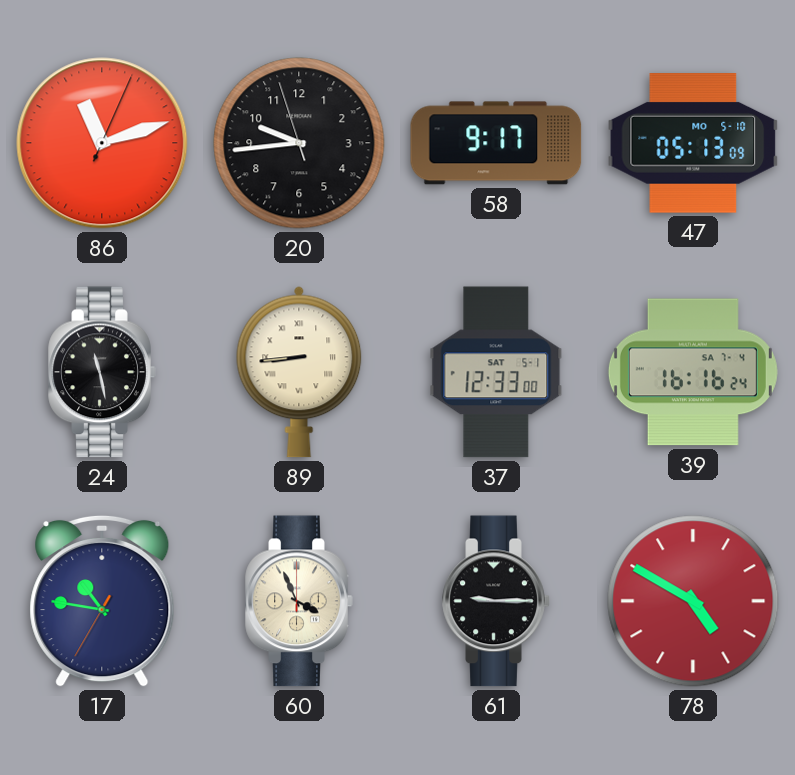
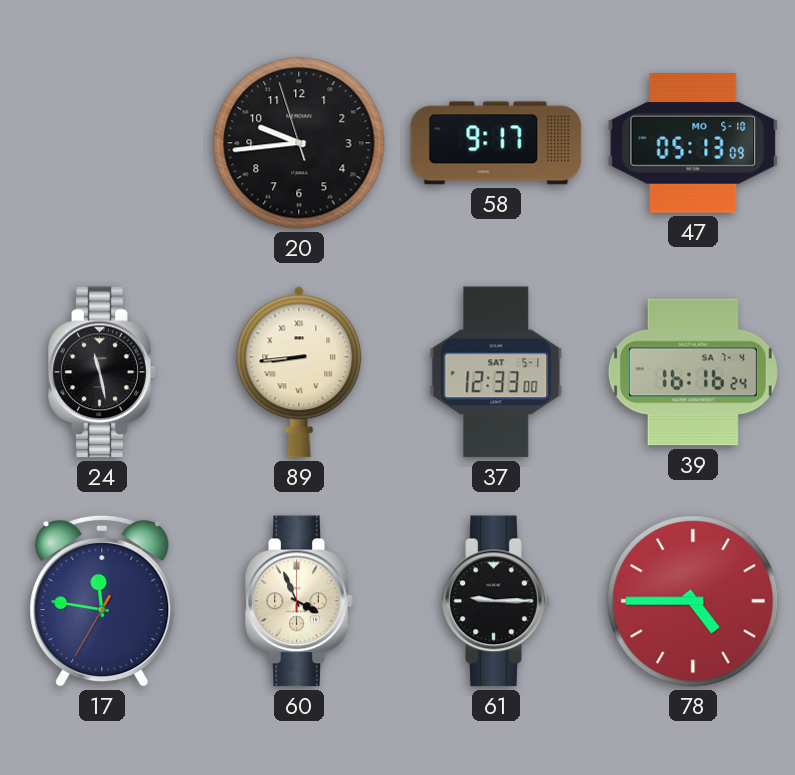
86: 11:12 -> none (102, 143)
17: 10:46 -> 11:46 (102, 601)
78: 4:50 -> 4:45 (693, 601)
